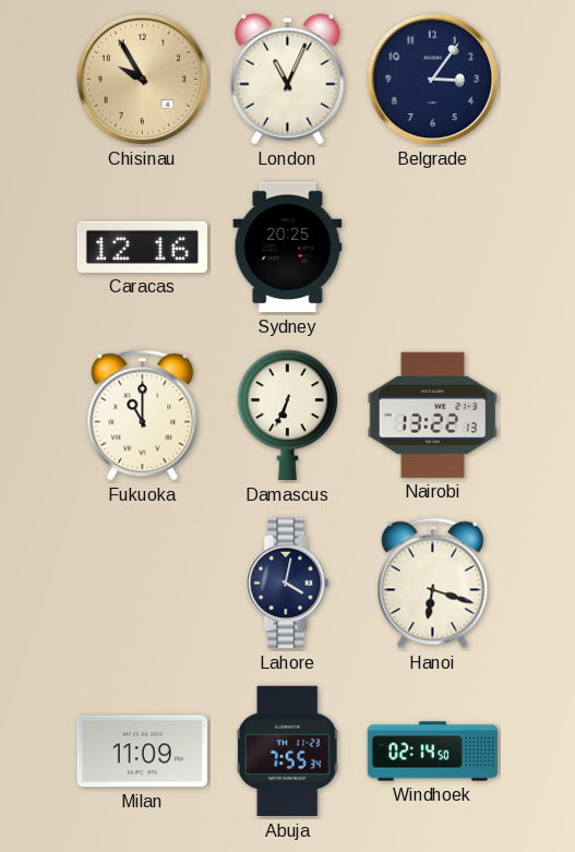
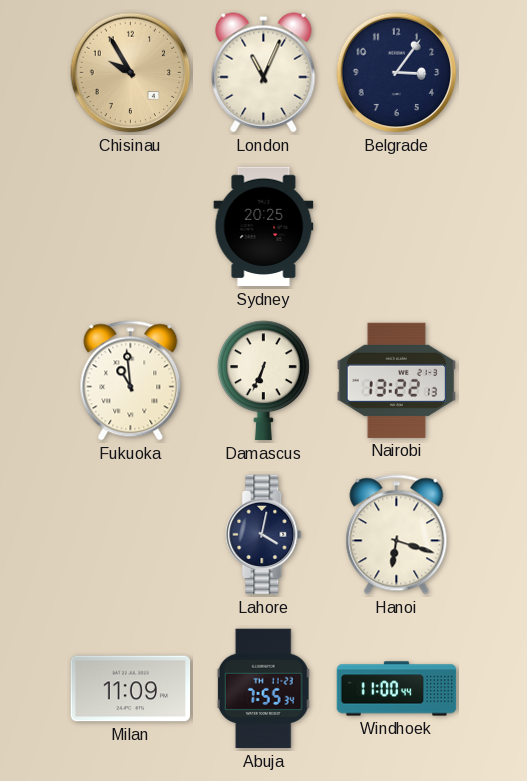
Caracas: 12:16 -> none (143, 247)
Fukuoka: 11:00 -> 10:59 (131, 381)
Windhoek: 02:14 -> 11:00 (397, 689)
